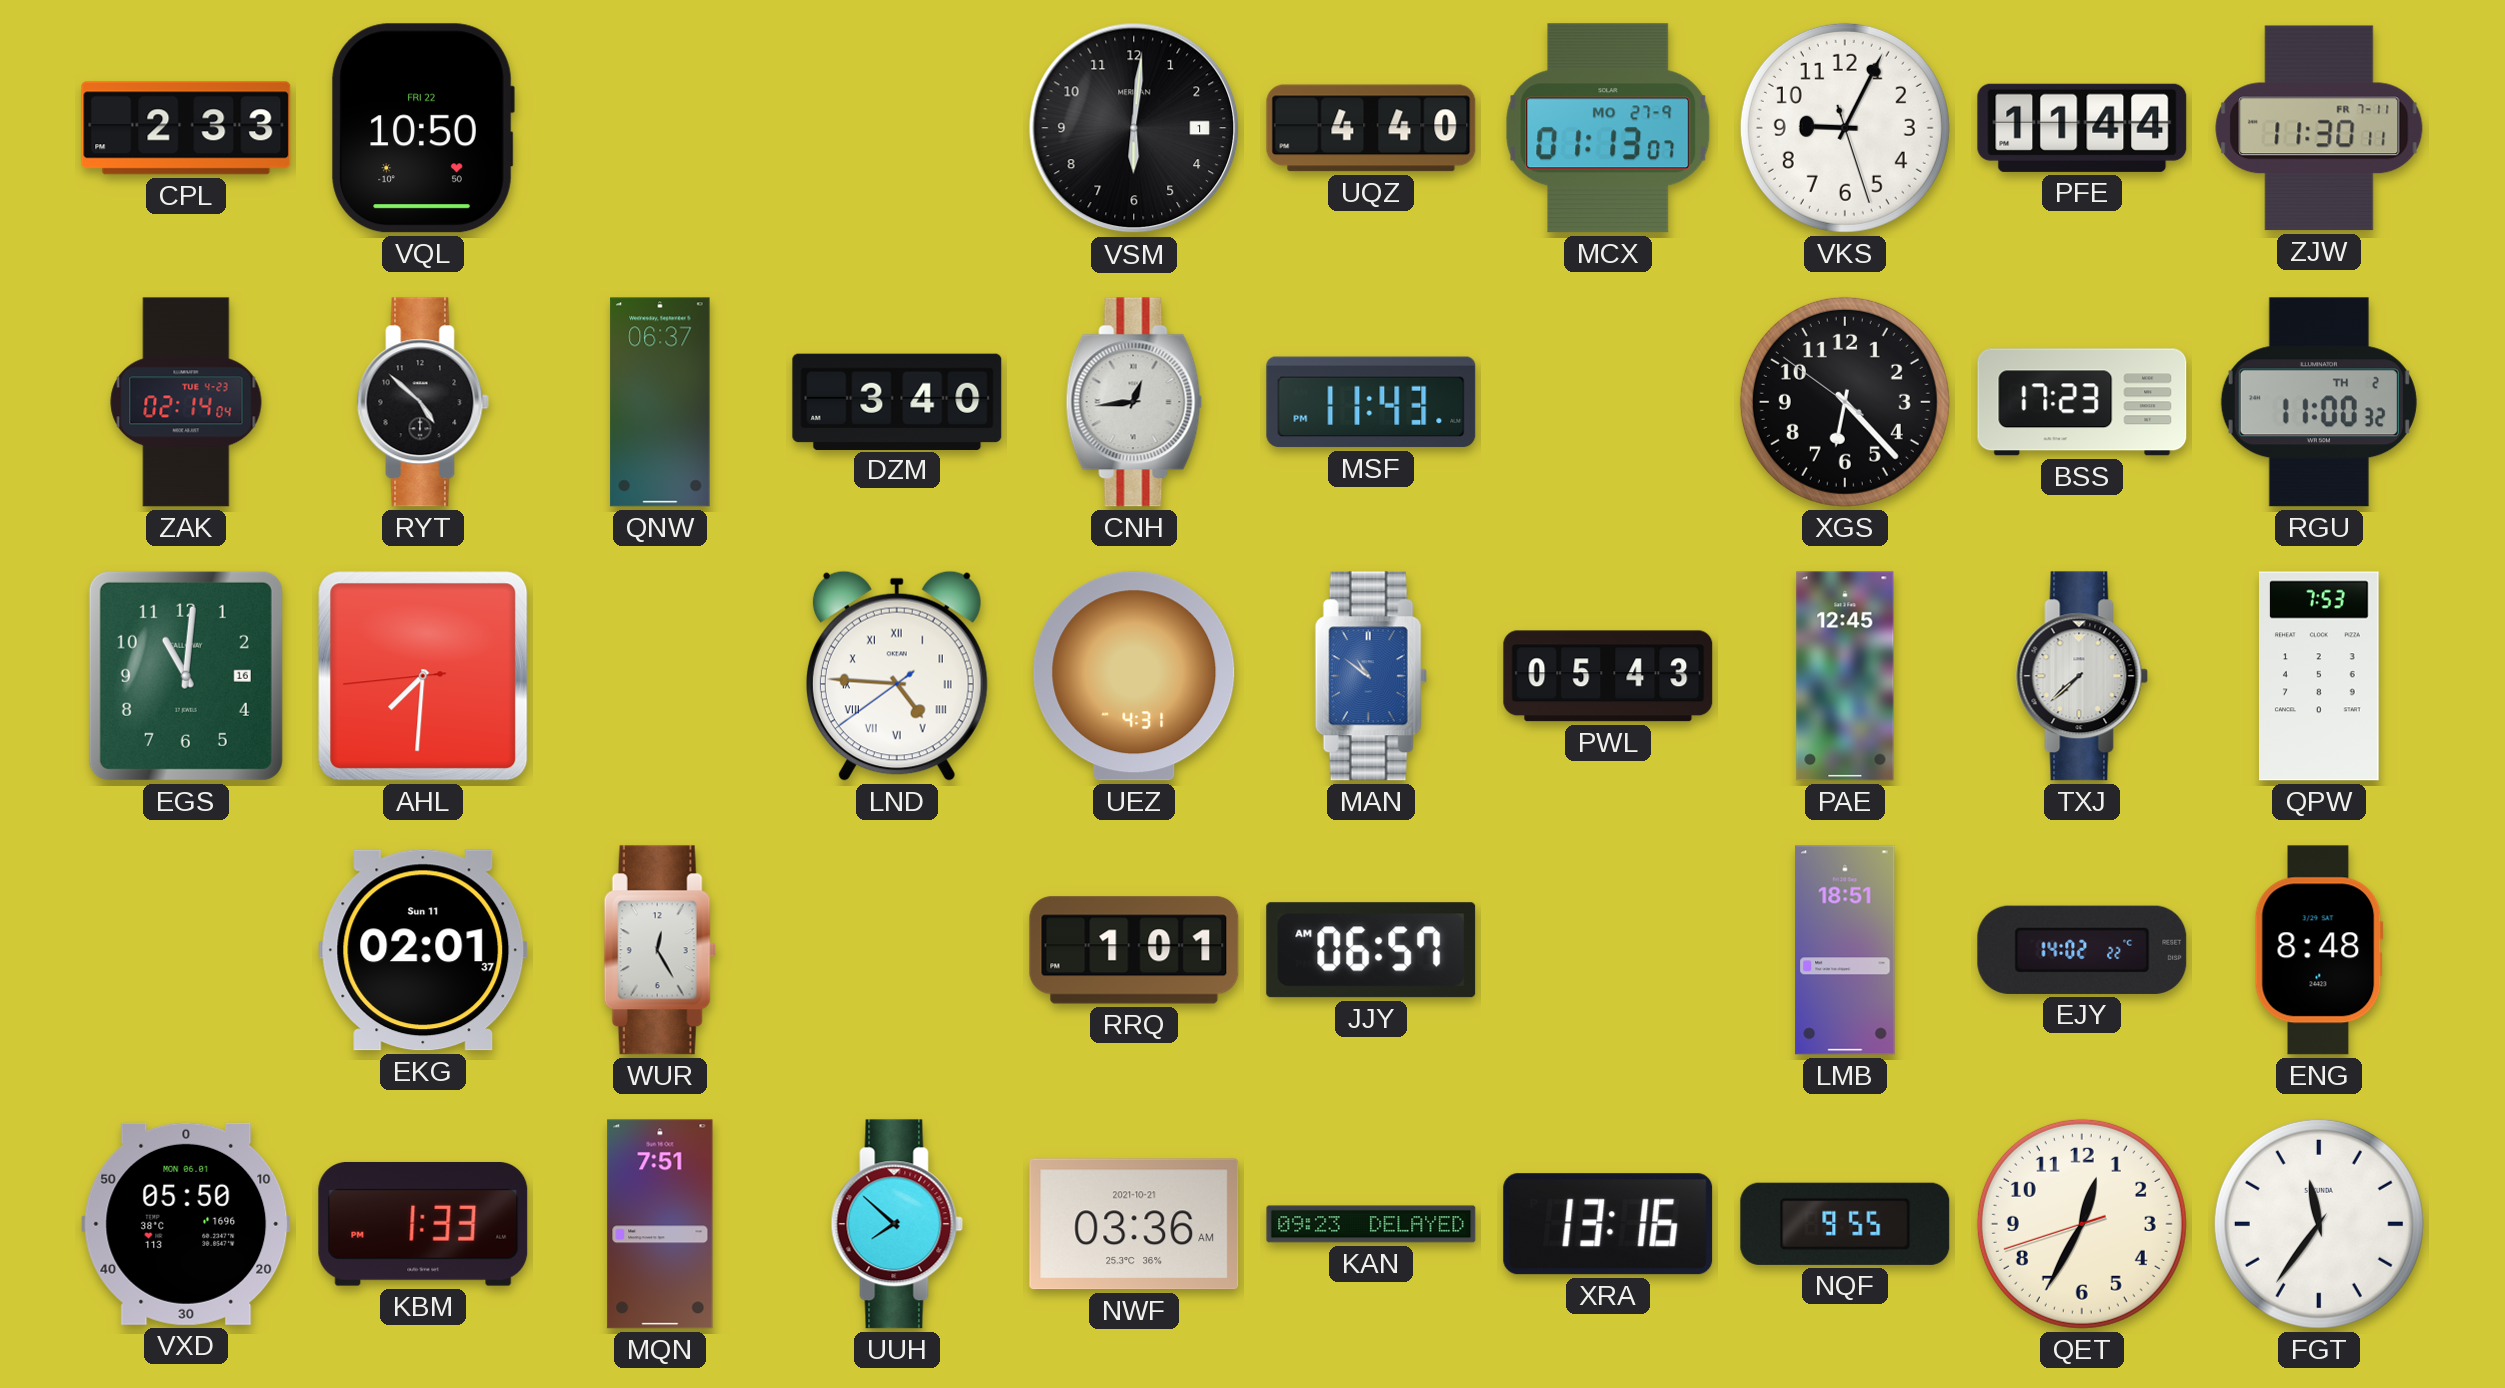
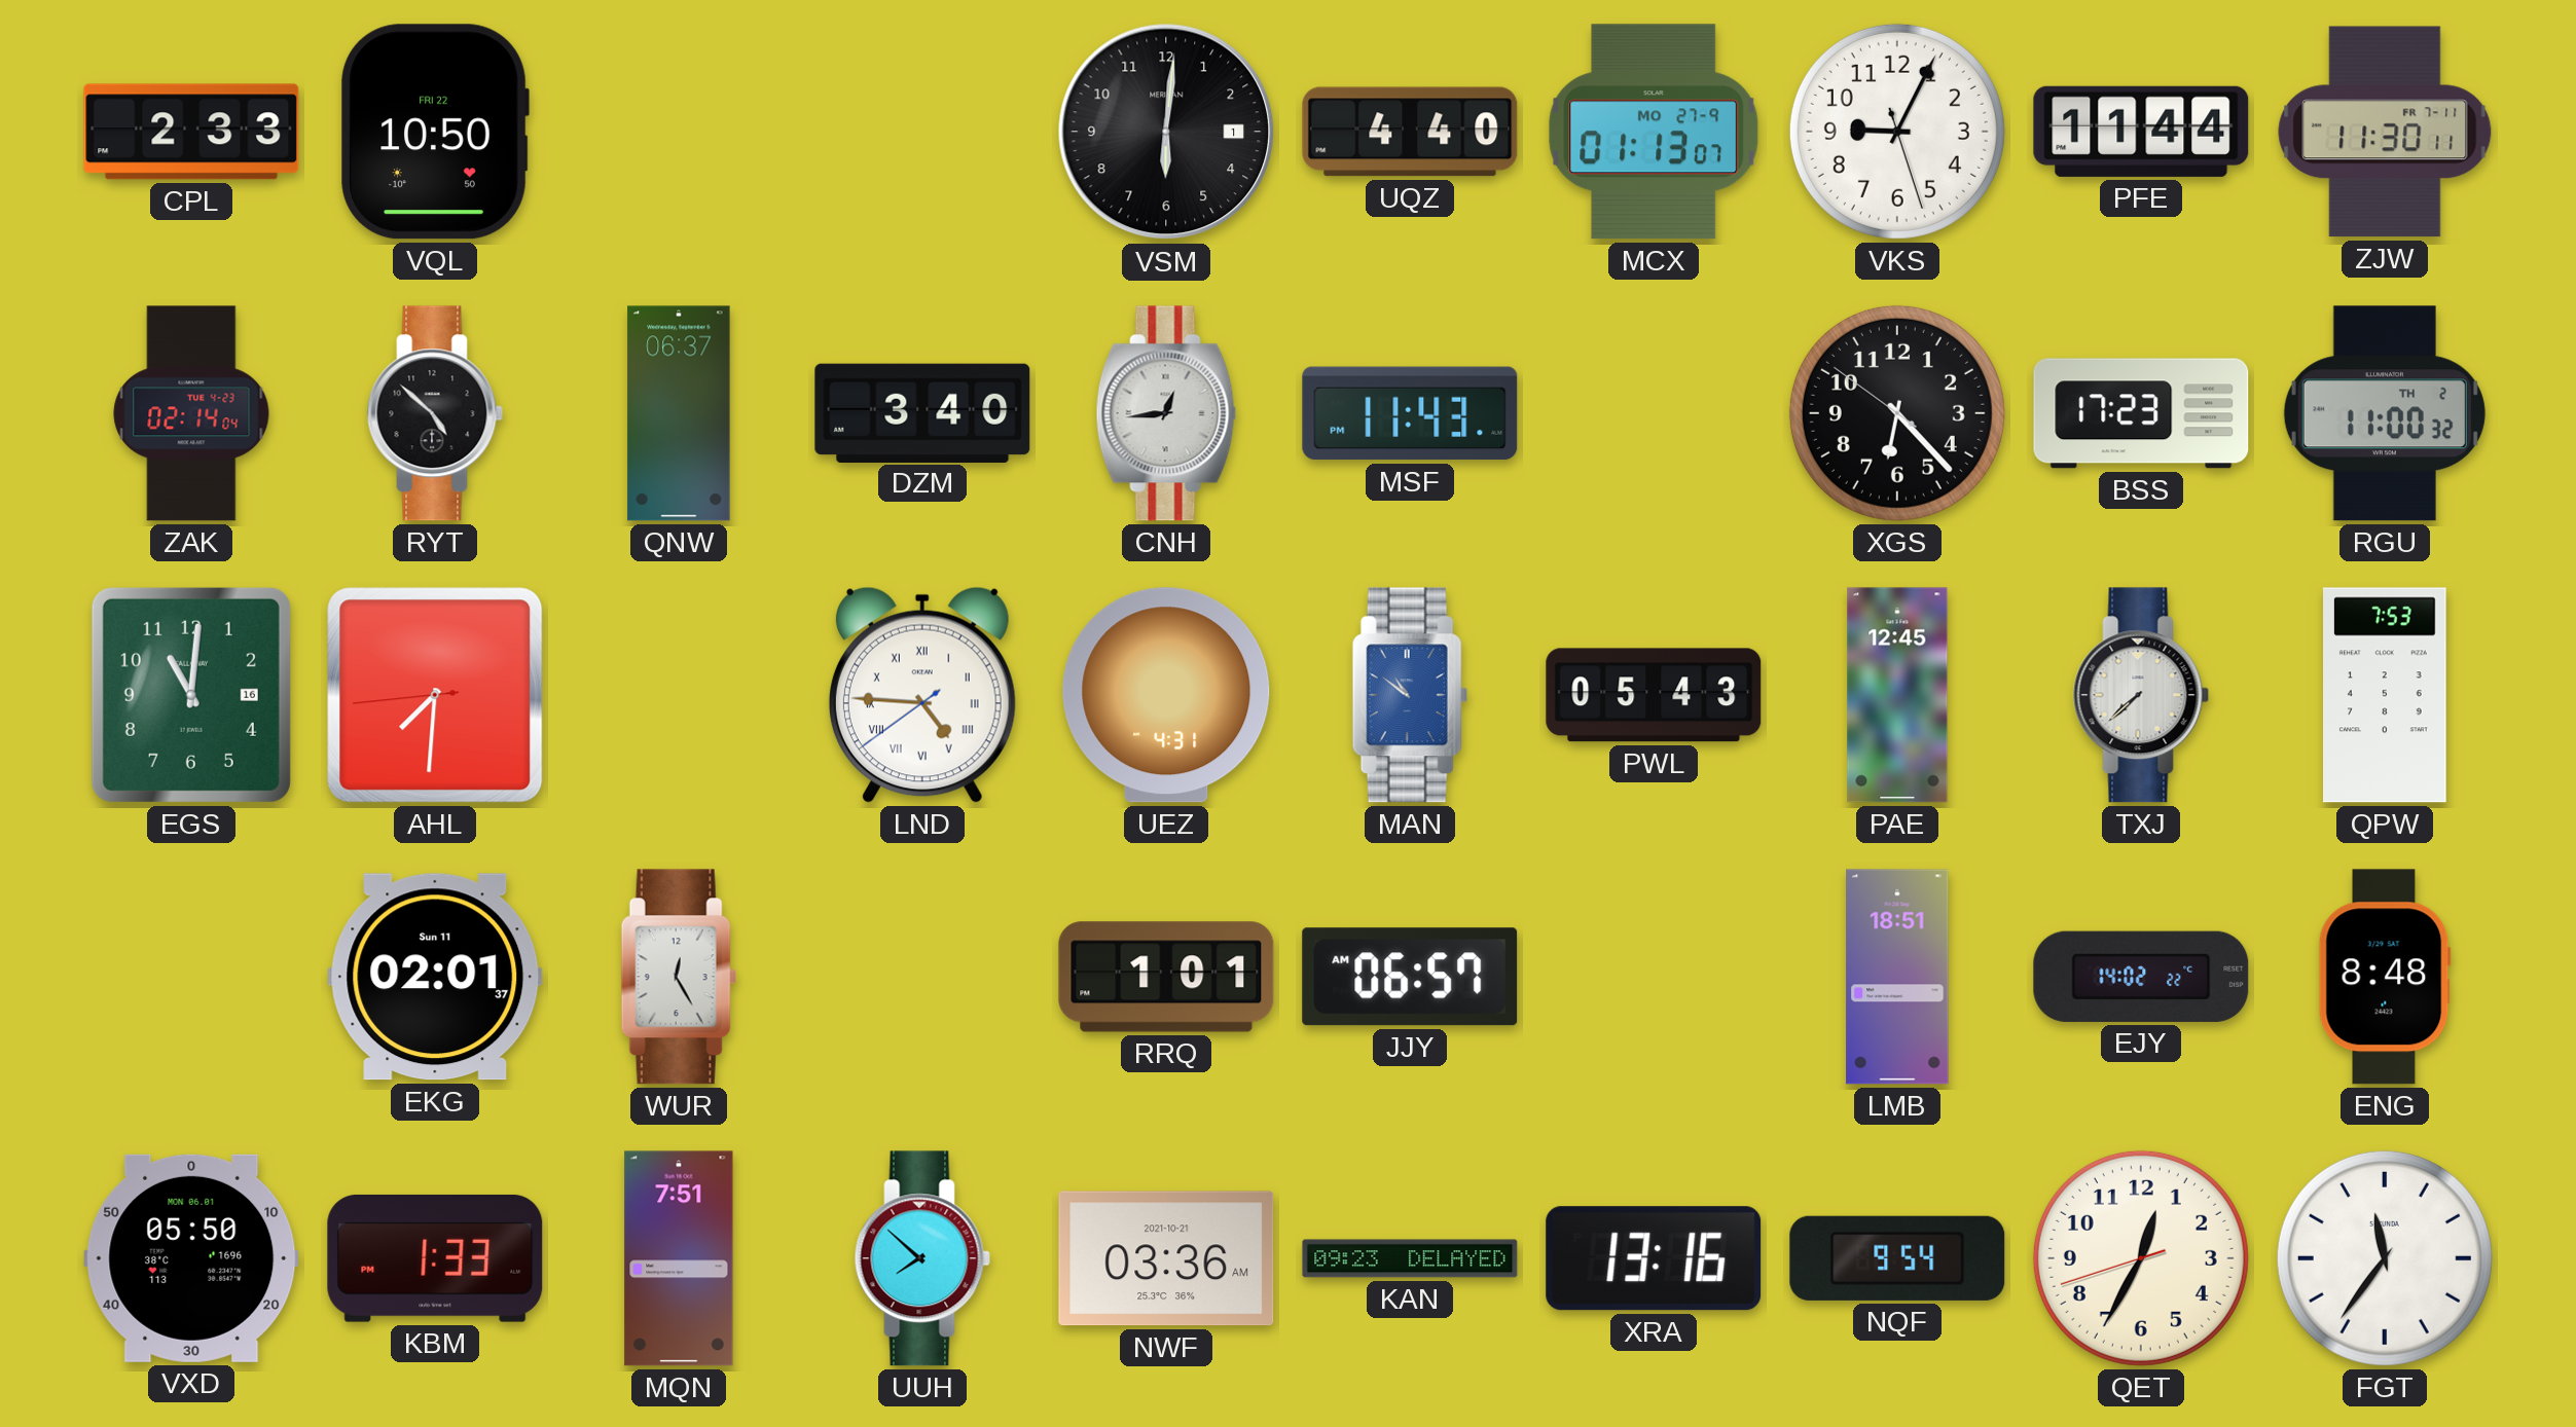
NQF: 9:55 -> 9:54 (1897, 1258)
